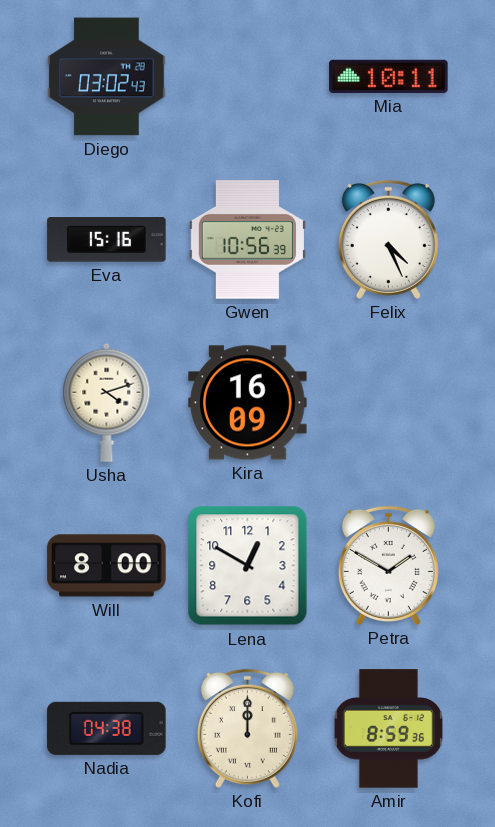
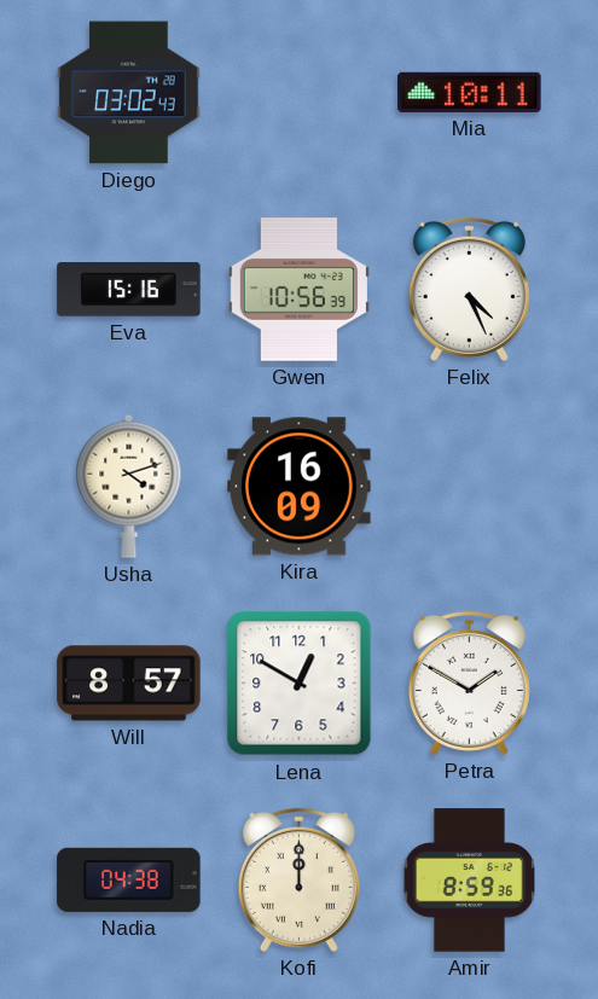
Will: 8:00 -> 8:57 (129, 684)
